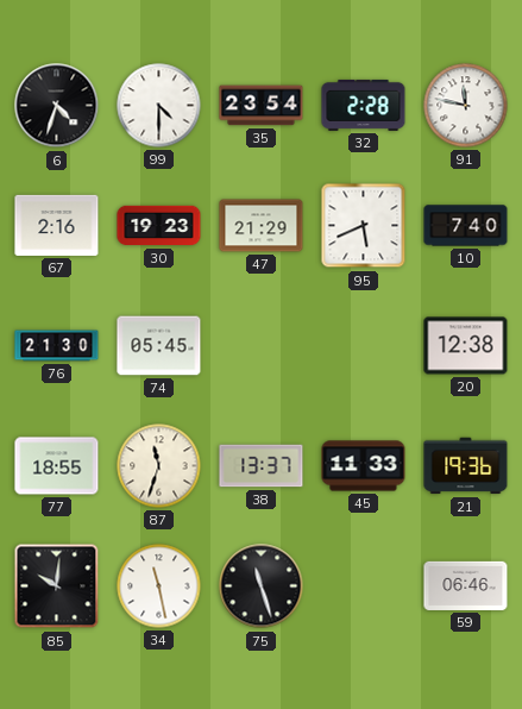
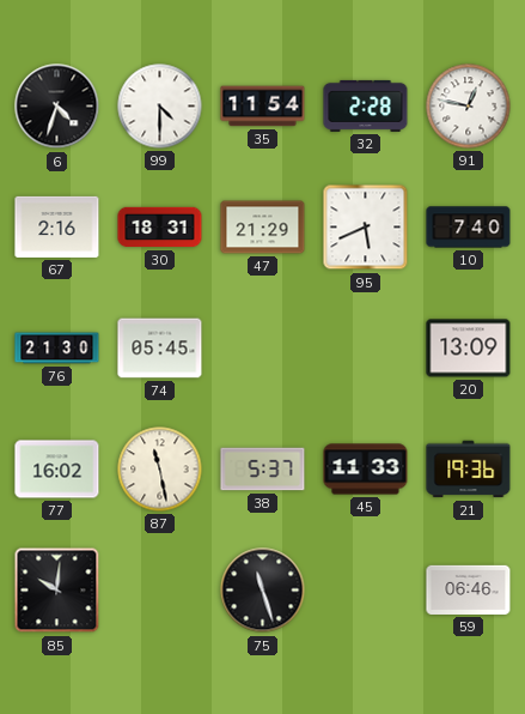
35: 23:54 -> 11:54 (263, 107)
91: 11:47 -> 12:47 (469, 107)
30: 19:23 -> 18:31 (160, 228)
20: 12:38 -> 13:09 (469, 349)
77: 18:55 -> 16:02 (57, 470)
87: 11:33 -> 11:28 (160, 470)
38: 13:37 -> 5:37 (263, 470)
34: 11:28 -> none (159, 586)
